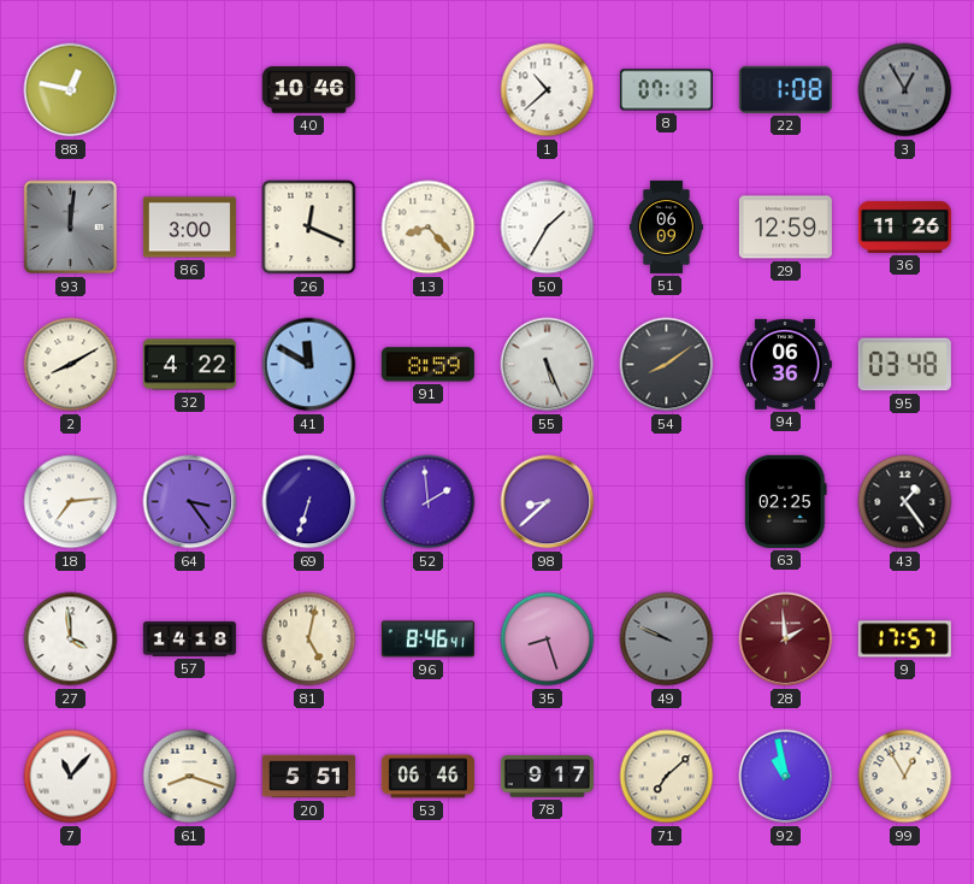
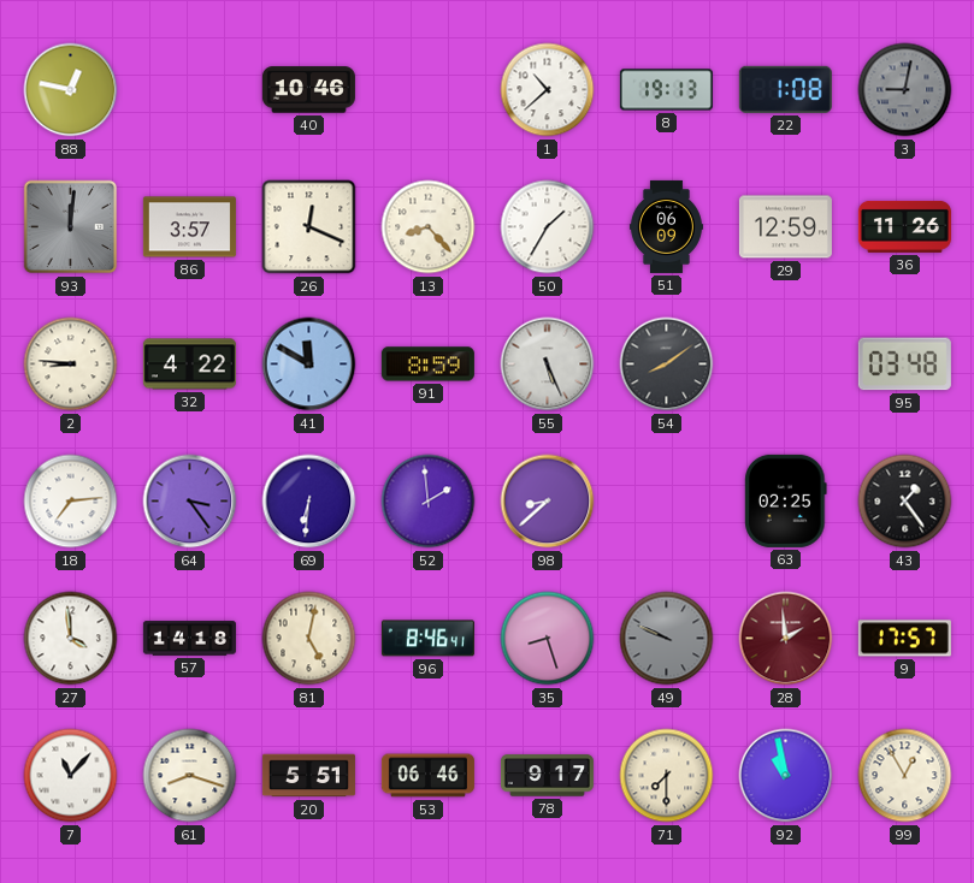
8: 07:13 -> 19:13 (666, 90)
3: 12:55 -> 9:02 (905, 90)
86: 3:00 -> 3:57 (189, 227)
2: 8:10 -> 8:46 (71, 365)
94: 06:36 -> none (785, 364)
69: 6:33 -> 6:31 (309, 502)
71: 7:08 -> 7:30 (667, 776)
